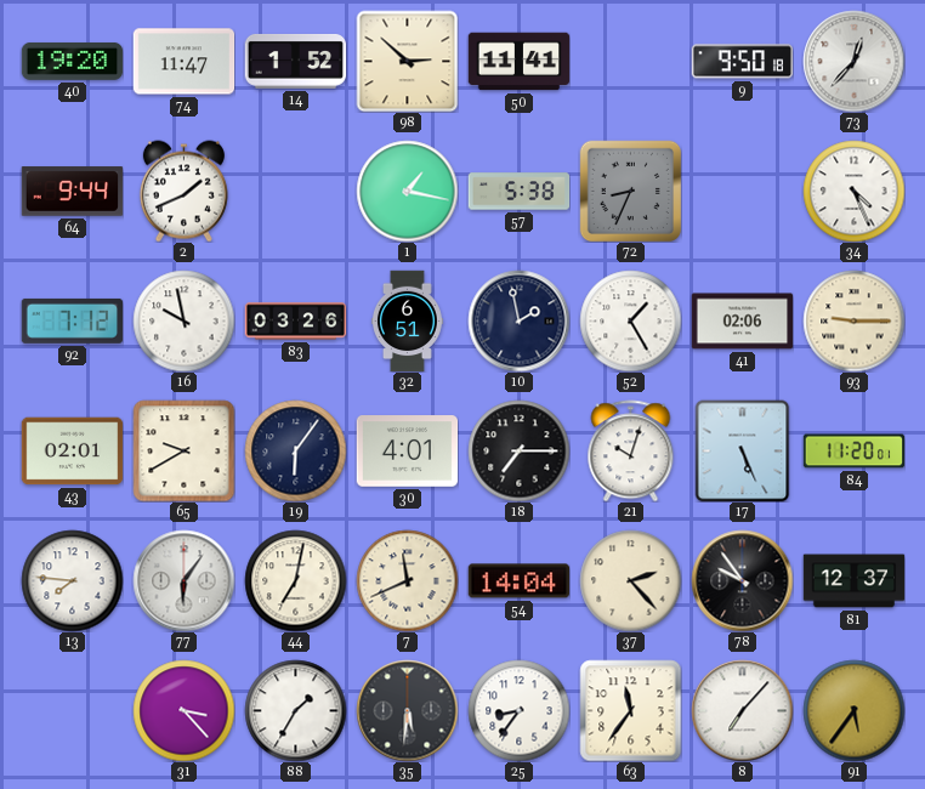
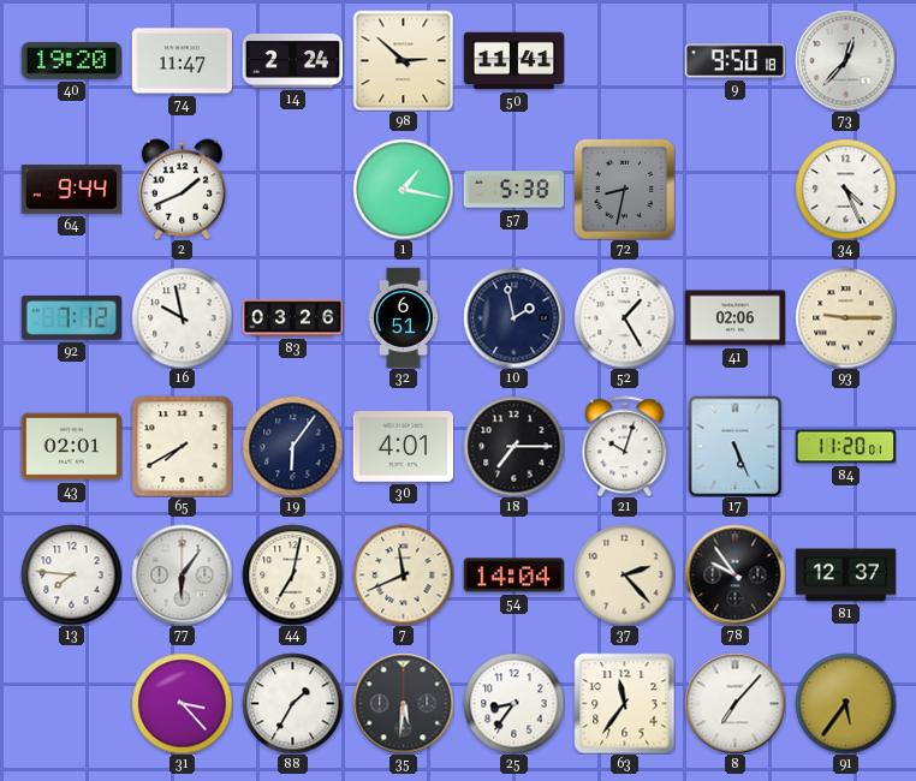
14: 1:52 -> 2:24 (292, 60)
72: 8:34 -> 8:32 (624, 189)
65: 9:40 -> 7:40 (182, 446)
